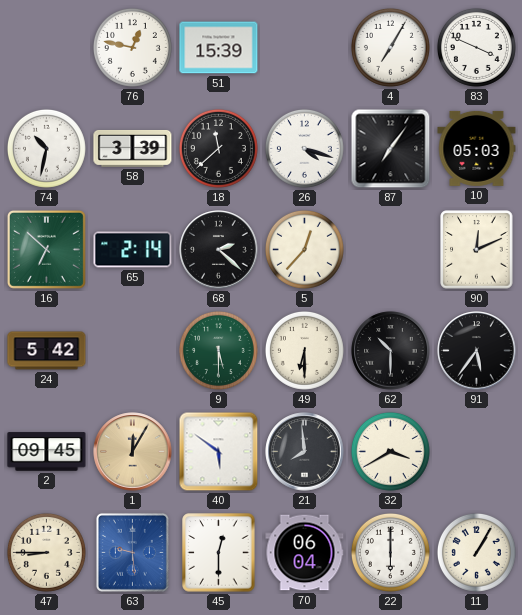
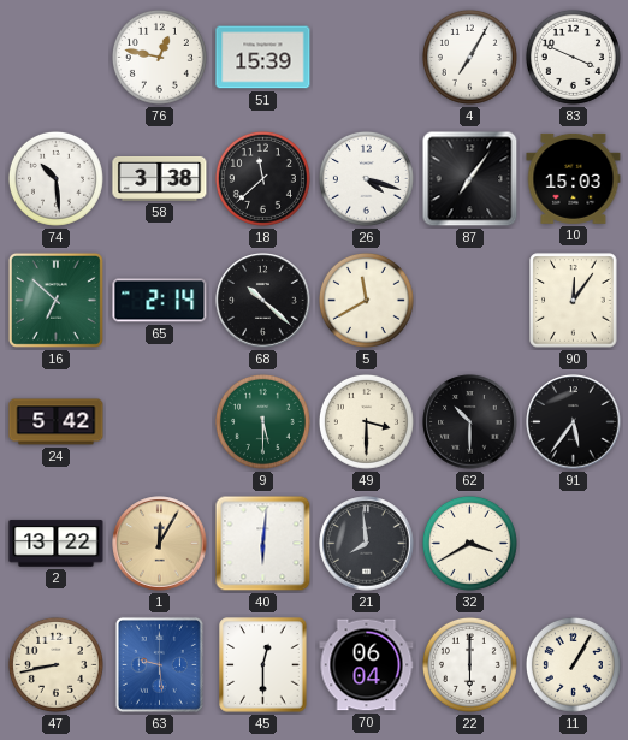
74: 10:32 -> 10:29 (55, 178)
58: 3:39 -> 3:38 (160, 178)
10: 05:03 -> 15:03 (574, 178)
68: 2:22 -> 10:22 (263, 301)
5: 12:37 -> 11:40 (366, 300)
90: 12:11 -> 12:06 (574, 301)
49: 6:30 -> 3:30 (366, 421)
2: 09:45 -> 13:22 (57, 544)
40: 5:51 -> 6:01 (263, 544)
47: 8:45 -> 8:43 (55, 664)
